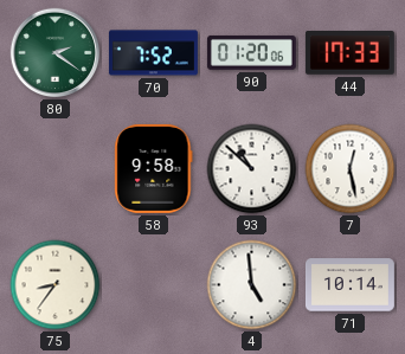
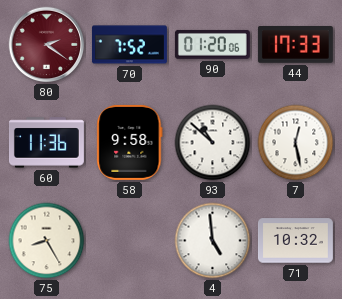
80 dial: green -> burgundy (47, 45)
60: none -> 11:36 (46, 143)
75: 8:36 -> 8:25 (47, 241)
71: 10:14 -> 10:32 (295, 241)
